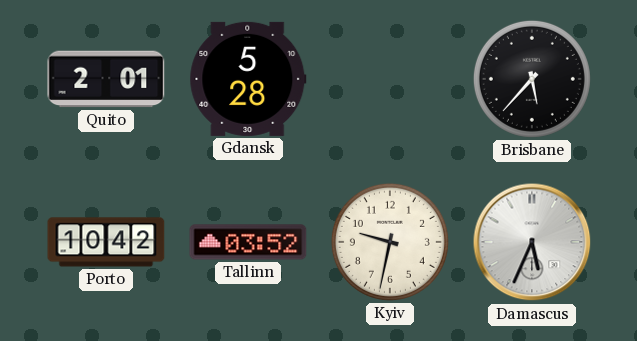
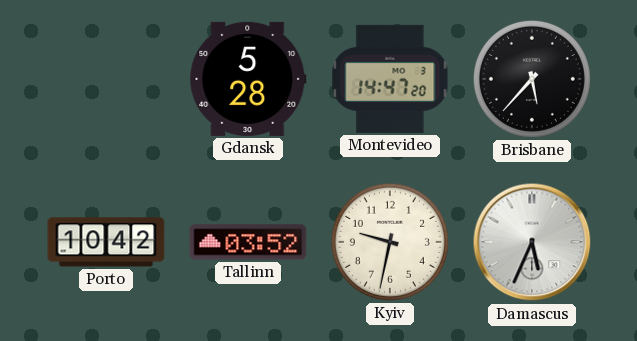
Quito: 2:01 -> none (106, 79)
Montevideo: none -> 14:47 (390, 79)
